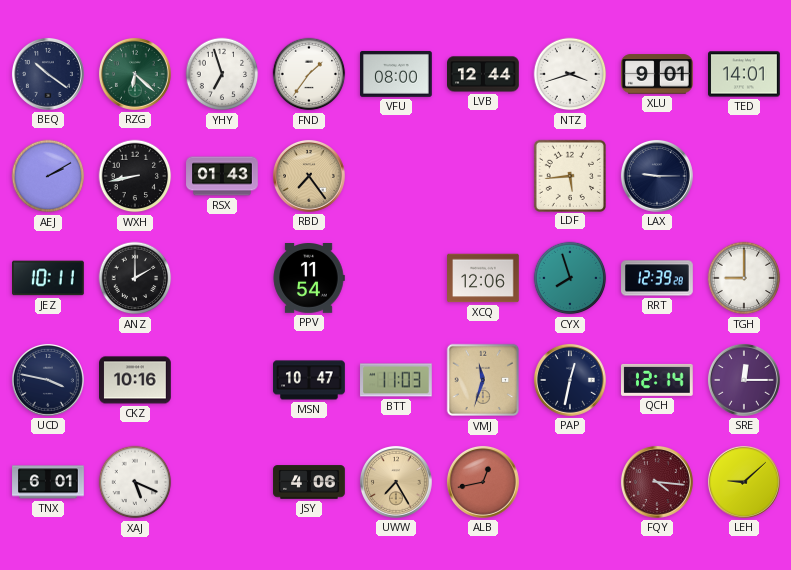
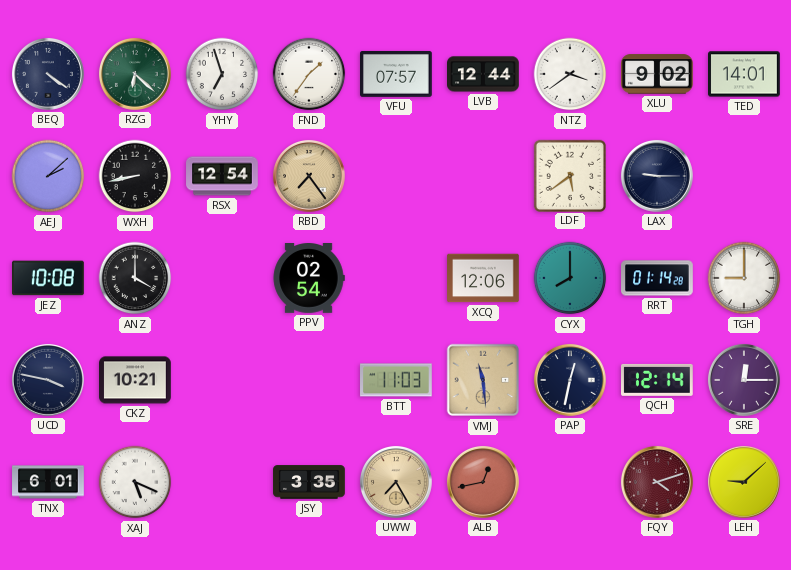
BEQ: 10:21 -> 4:21 (48, 74)
VFU: 08:00 -> 07:57 (397, 74)
NTZ: 3:42 -> 3:39 (570, 74)
XLU: 9:01 -> 9:02 (658, 74)
AEJ: 2:10 -> 2:08 (48, 176)
RSX: 01:43 -> 12:54 (222, 176)
LDF: 5:44 -> 5:39 (569, 175)
JEZ: 10:11 -> 10:08 (49, 278)
ANZ: 2:00 -> 4:00 (135, 278)
PPV: 11:54 -> 02:54 (309, 279)
CYX: 7:57 -> 8:00 (570, 278)
RRT: 12:39 -> 01:14 (657, 278)
CKZ: 10:16 -> 10:21 (136, 380)
MSN: 10:47 -> none (309, 380)
VMJ: 11:33 -> 11:29 (483, 380)
JSY: 4:06 -> 3:35 (309, 482)
FQY: 4:16 -> 4:12 (657, 482)
